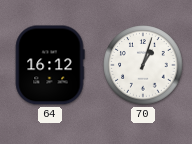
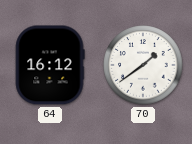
70: 1:03 -> 1:39 (143, 65)
